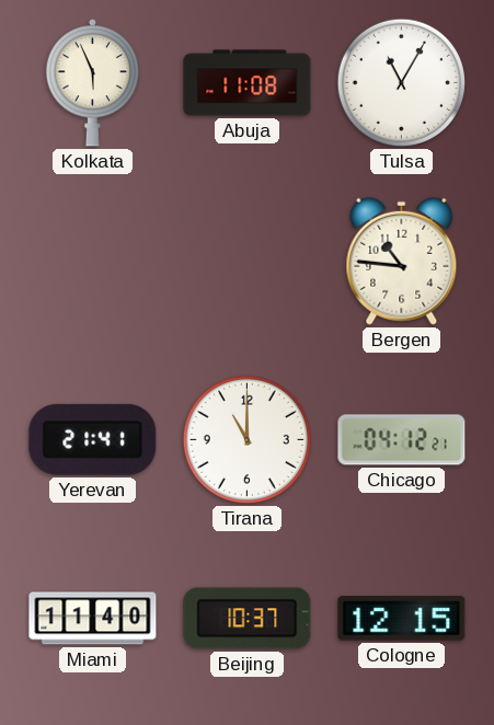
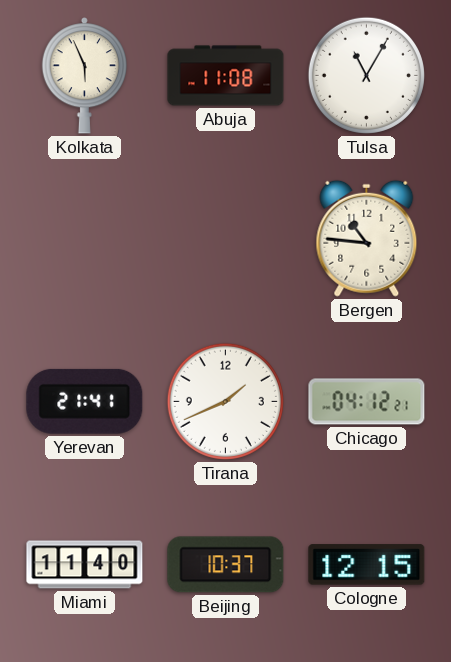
Tirana: 11:00 -> 1:41 (225, 401)
